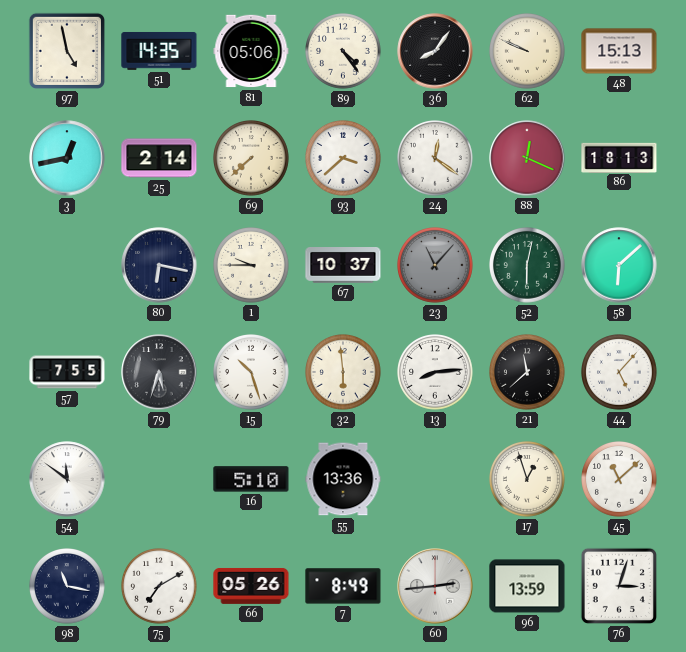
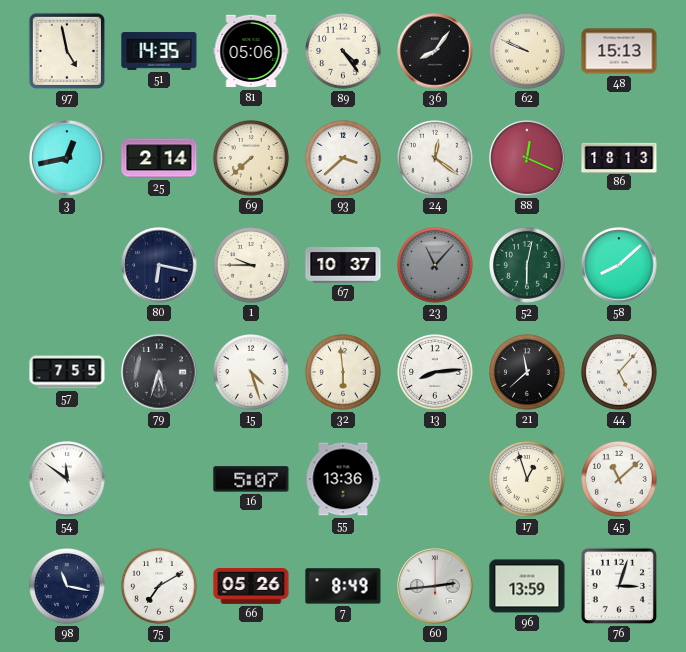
58: 6:08 -> 8:08 (619, 265)
15: 10:27 -> 4:27 (252, 373)
16: 5:10 -> 5:07 (251, 479)
